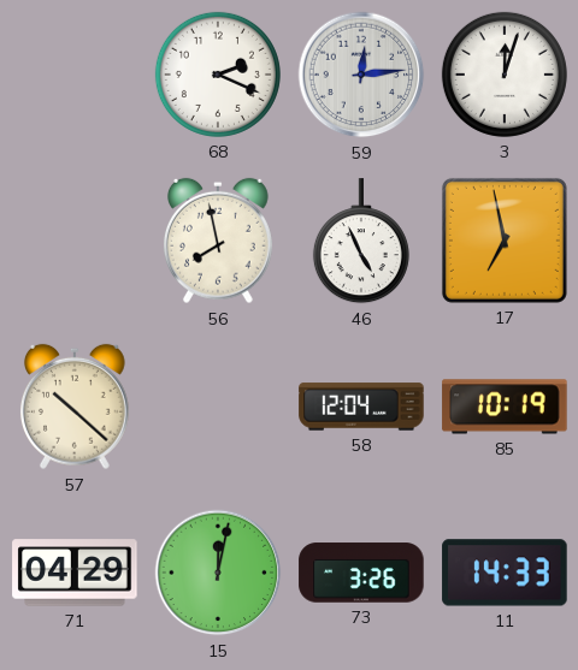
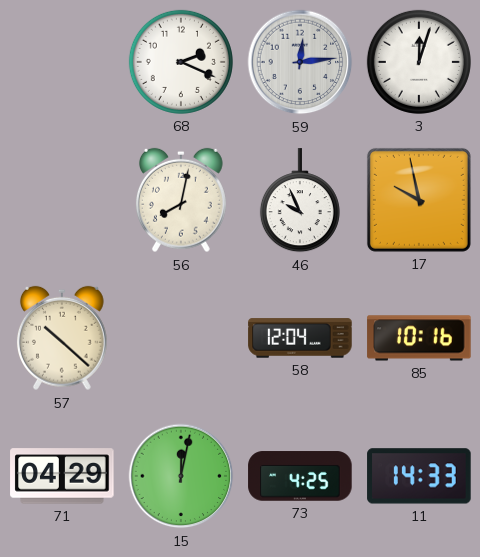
56: 7:58 -> 8:02 (181, 200)
46: 4:56 -> 9:56 (300, 201)
17: 6:58 -> 9:58 (419, 200)
85: 10:19 -> 10:16 (419, 338)
73: 3:26 -> 4:25 (300, 476)
